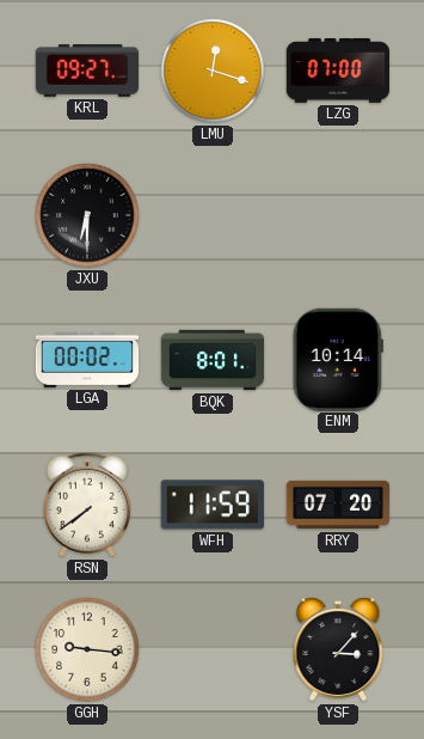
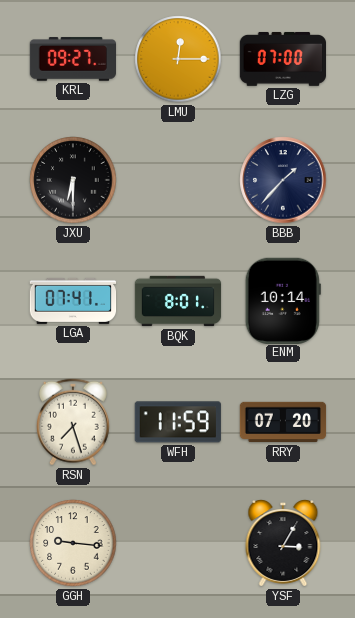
LMU: 12:18 -> 12:15 (178, 59)
BBB: none -> 1:37 (283, 180)
LGA: 00:02 -> 07:41 (73, 301)
RSN: 7:39 -> 7:27 (73, 422)
YSF: 3:07 -> 3:05 (283, 543)
